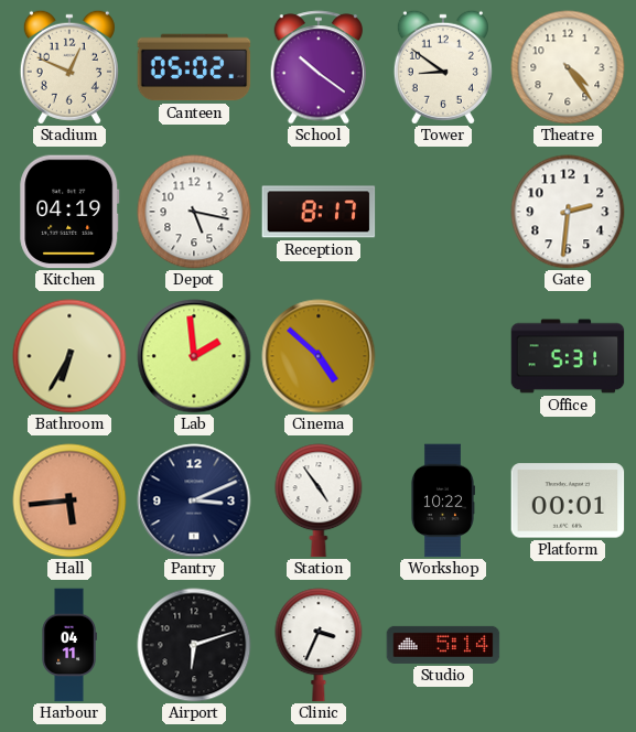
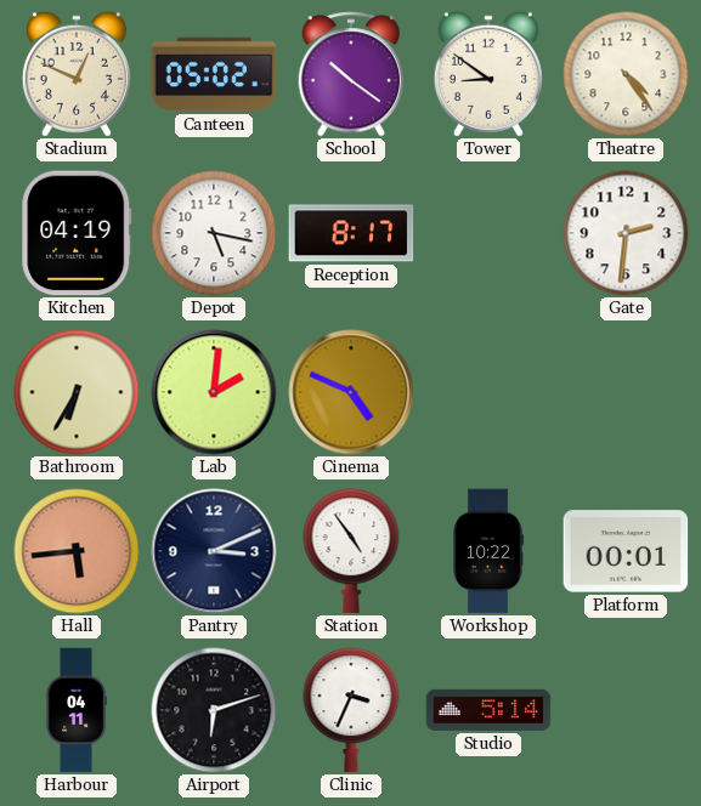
Lab: 1:59 -> 2:01 (214, 392)
Cinema: 4:52 -> 4:49 (351, 392)
Office: 5:31 -> none (568, 356)
